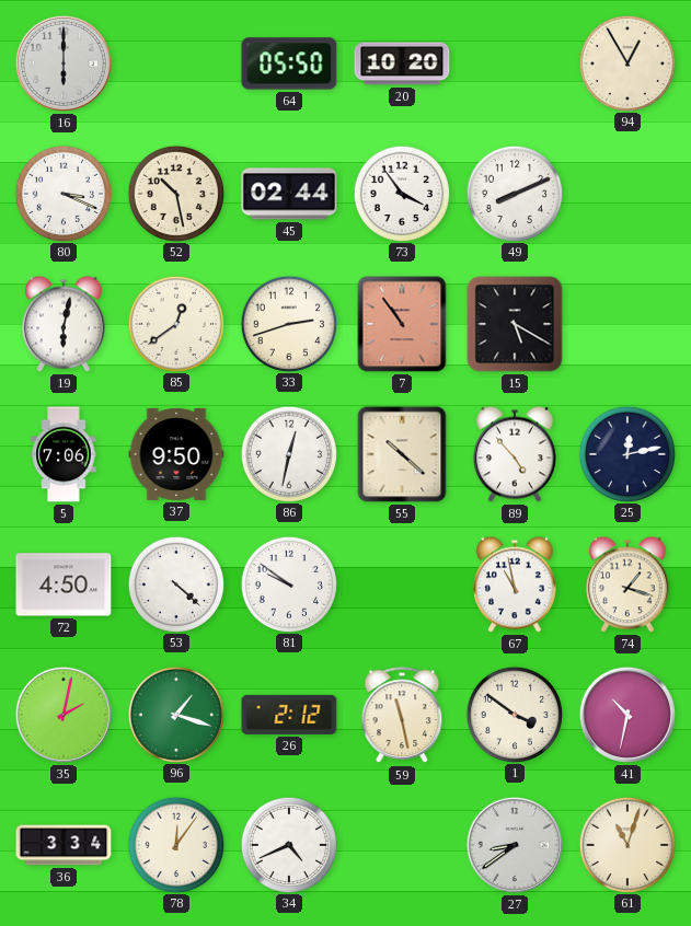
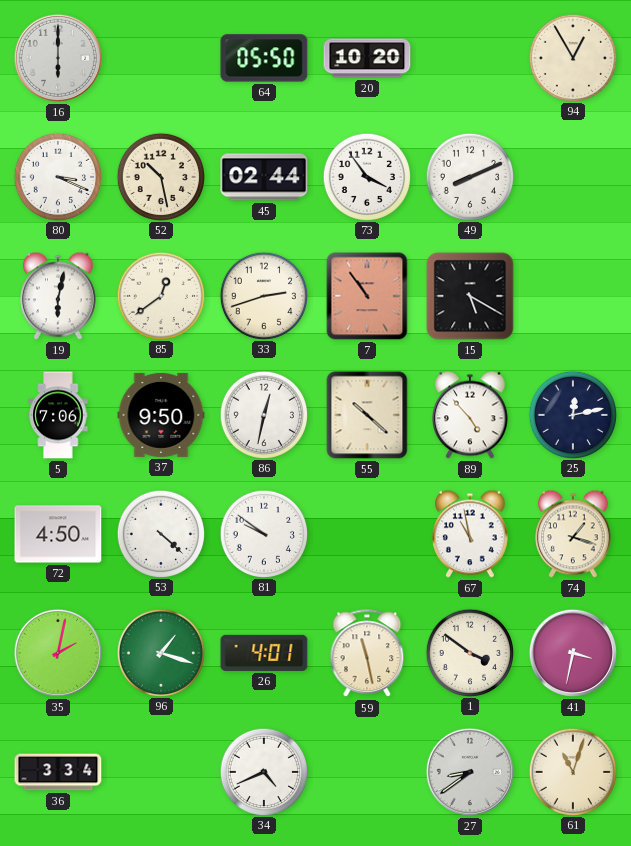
26: 2:12 -> 4:01 (264, 653)
41: 10:32 -> 3:32 (573, 653)
78: 12:06 -> none (175, 844)
